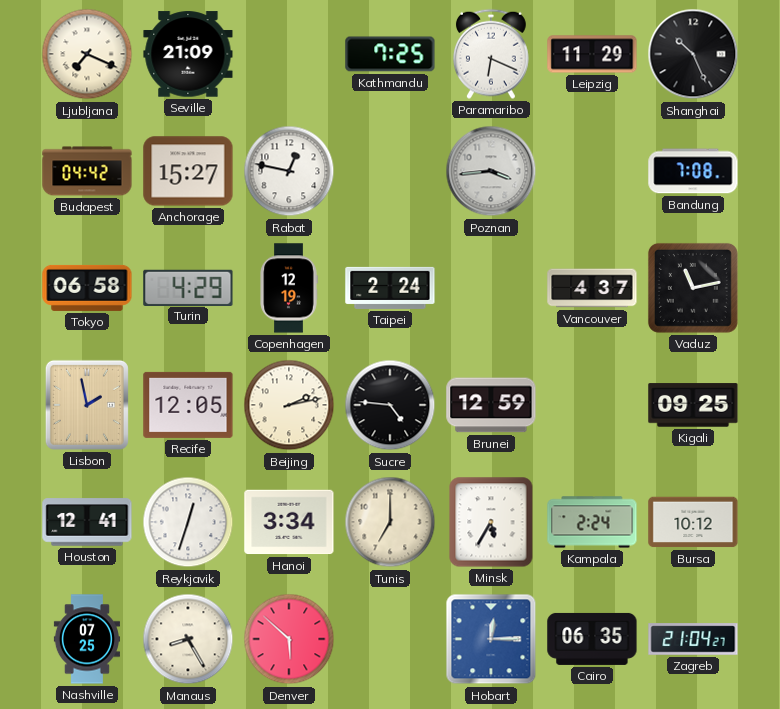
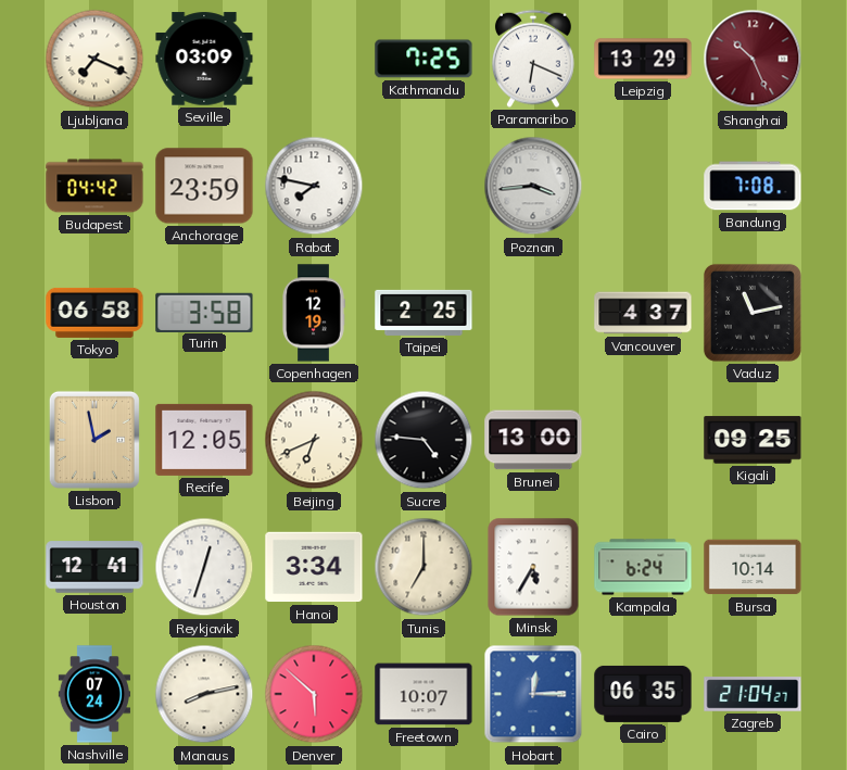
Seville: 21:09 -> 03:09 (204, 59)
Leipzig: 11:29 -> 13:29 (643, 59)
Shanghai dial: black -> burgundy (753, 59)
Anchorage: 15:27 -> 23:59 (204, 186)
Rabat: 12:47 -> 7:47 (314, 186)
Turin: 4:29 -> 3:58 (204, 312)
Taipei: 2:24 -> 2:25 (423, 313)
Beijing: 2:13 -> 6:41 (314, 440)
Brunei: 12:59 -> 13:00 (533, 440)
Kampala: 2:24 -> 6:24 (643, 567)
Bursa: 10:12 -> 10:14 (753, 567)
Nashville: 07:25 -> 07:24 (94, 694)
Manaus: 8:25 -> 8:13 (204, 694)
Freetown: none -> 10:07 (423, 694)
